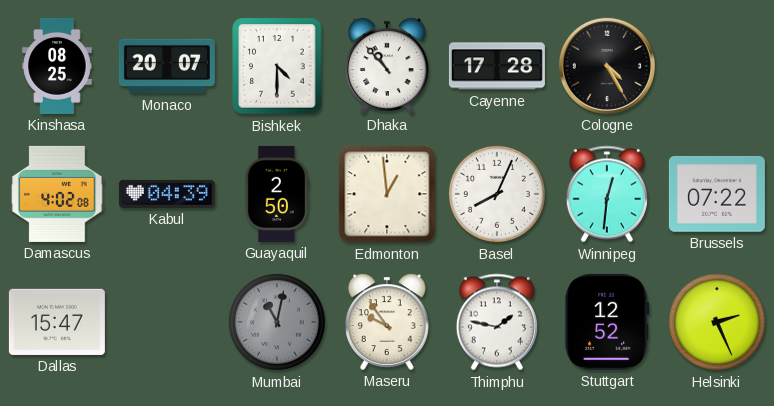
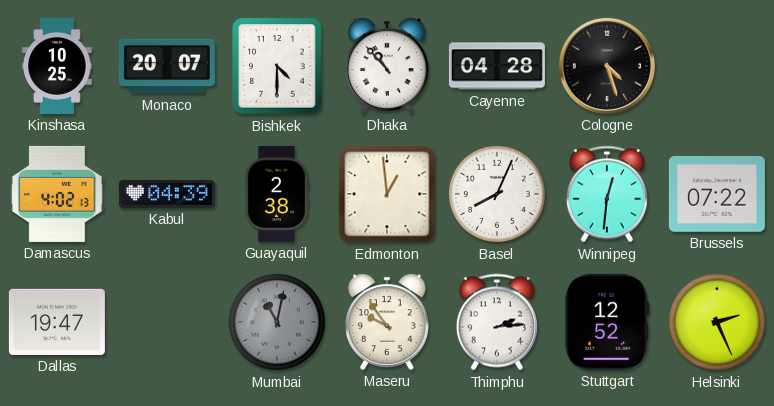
Kinshasa: 08:25 -> 10:25 (57, 66)
Cayenne: 17:28 -> 04:28 (497, 66)
Cologne: 4:25 -> 4:27 (607, 66)
Damascus: 4:02:08 -> 4:02:13 (57, 194)
Guayaquil: 2:50 -> 2:38 (276, 194)
Dallas: 15:47 -> 19:47 (57, 322)
Thimphu: 1:47 -> 2:14 (497, 322)
